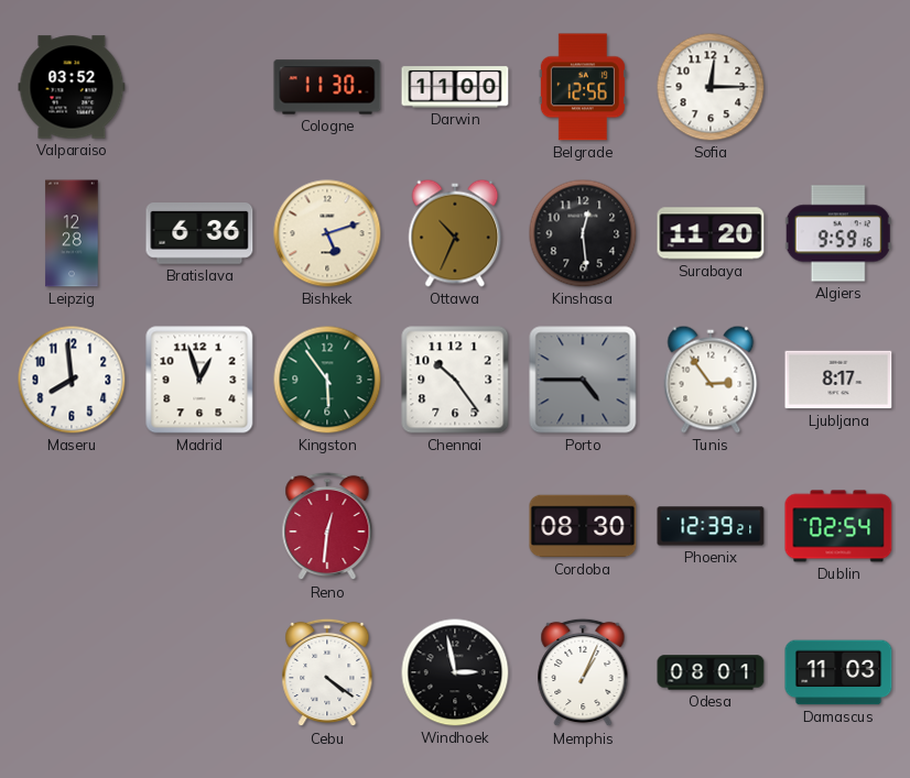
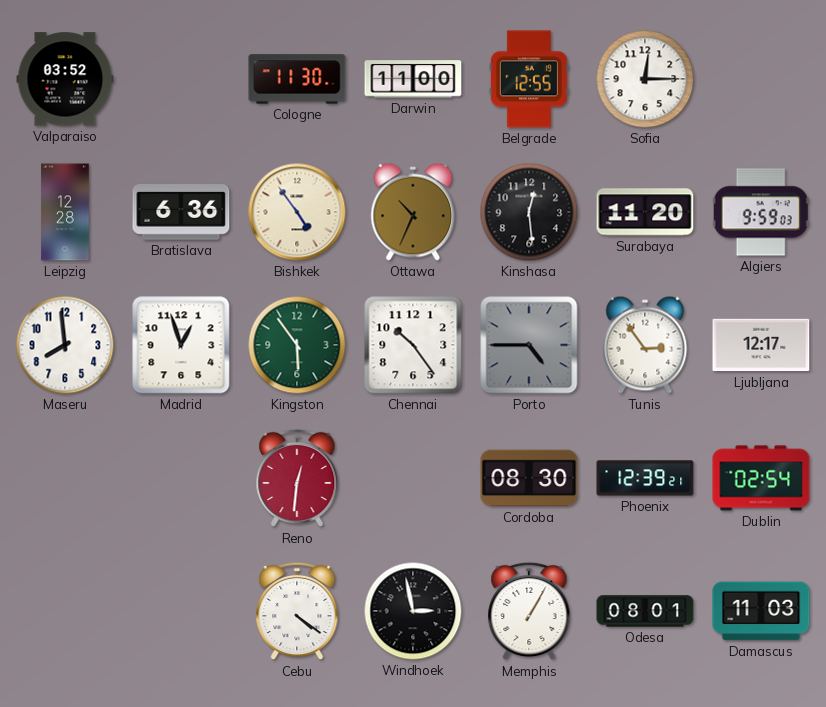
Belgrade: 12:56 -> 12:55 (529, 79)
Bishkek: 5:12 -> 4:54 (297, 212)
Algiers: 9:59:16 -> 9:59:03 (761, 212)
Ljubljana: 8:17 -> 12:17 (761, 345)
Memphis: 1:04 -> 1:05 (529, 611)
